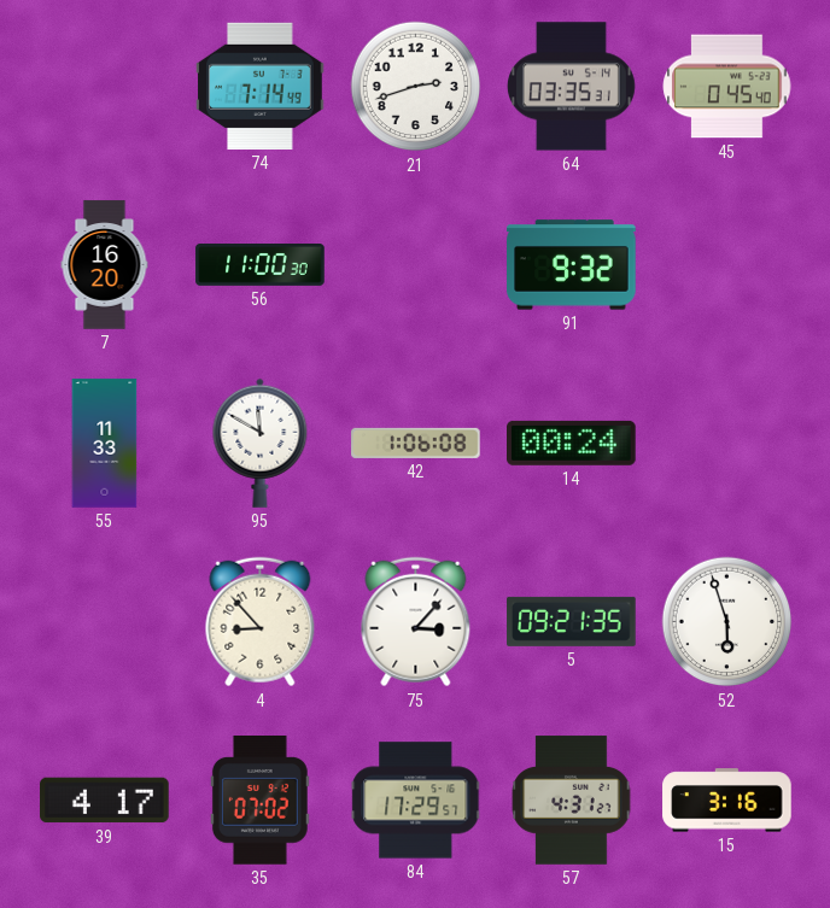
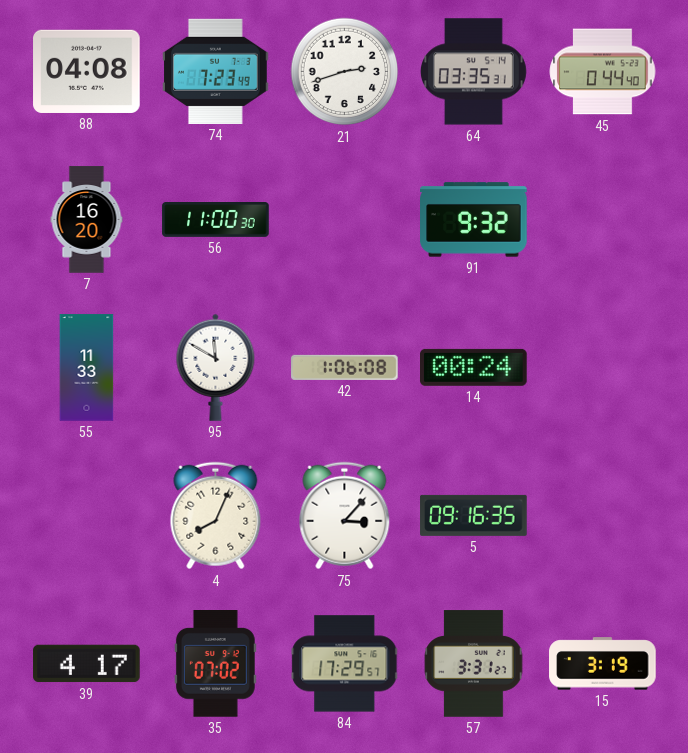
88: none -> 04:08 (87, 71)
74: 7:14 -> 7:23 (216, 71)
45: 0:45 -> 0:44 (603, 72)
4: 8:53 -> 8:04 (216, 516)
5: 09:21 -> 09:16 (474, 515)
52: 5:57 -> none (727, 622)
57: 4:31 -> 3:31 (474, 664)
15: 3:16 -> 3:19 (603, 664)
